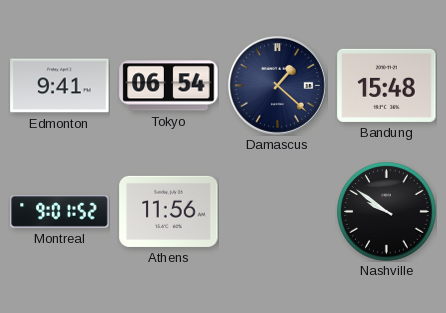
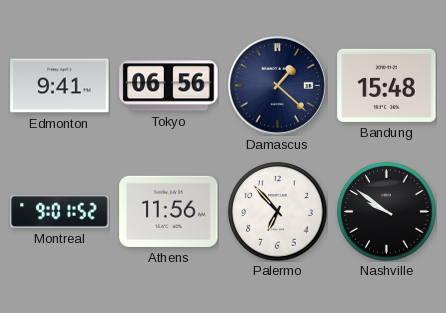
Tokyo: 06:54 -> 06:56 (169, 86)
Palermo: none -> 6:53 (278, 212)
